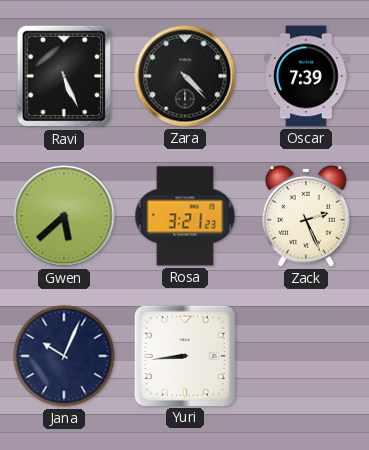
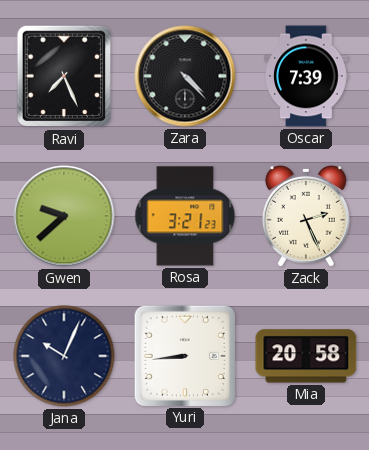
Ravi: 5:26 -> 7:26 (63, 76)
Gwen: 5:38 -> 9:38 (64, 216)
Mia: none -> 20:58 (306, 356)
